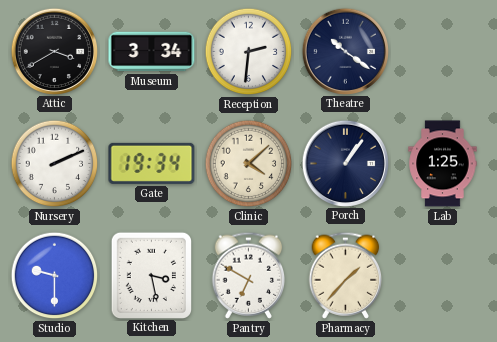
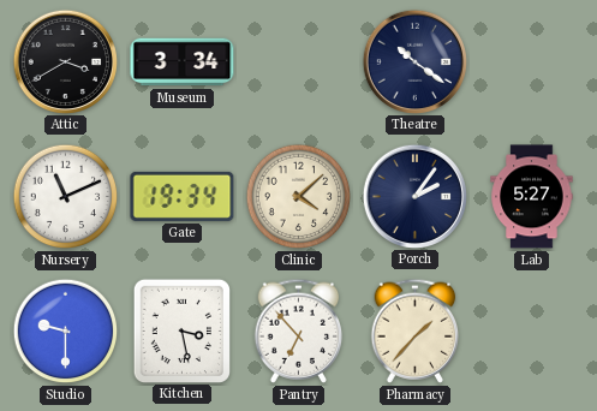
Reception: 2:31 -> none (249, 52)
Nursery: 2:11 -> 11:11 (66, 197)
Porch: 1:06 -> 2:06 (414, 196)
Lab: 1:25 -> 5:27 (532, 197)
Pantry: 6:50 -> 6:53 (299, 330)
